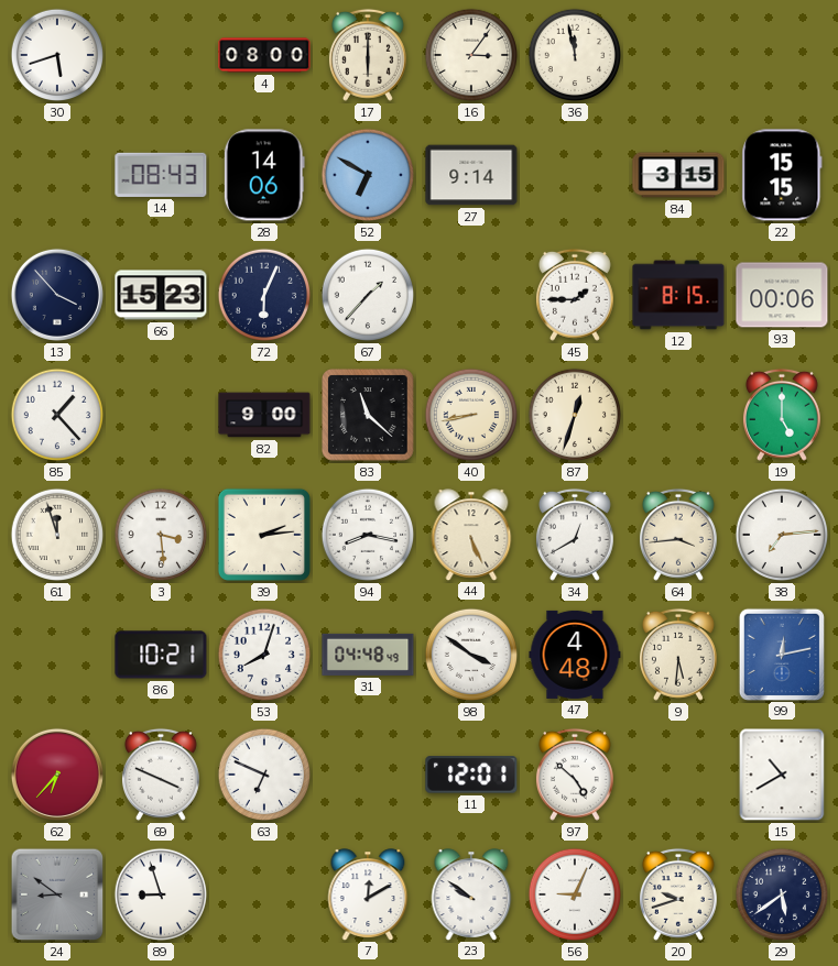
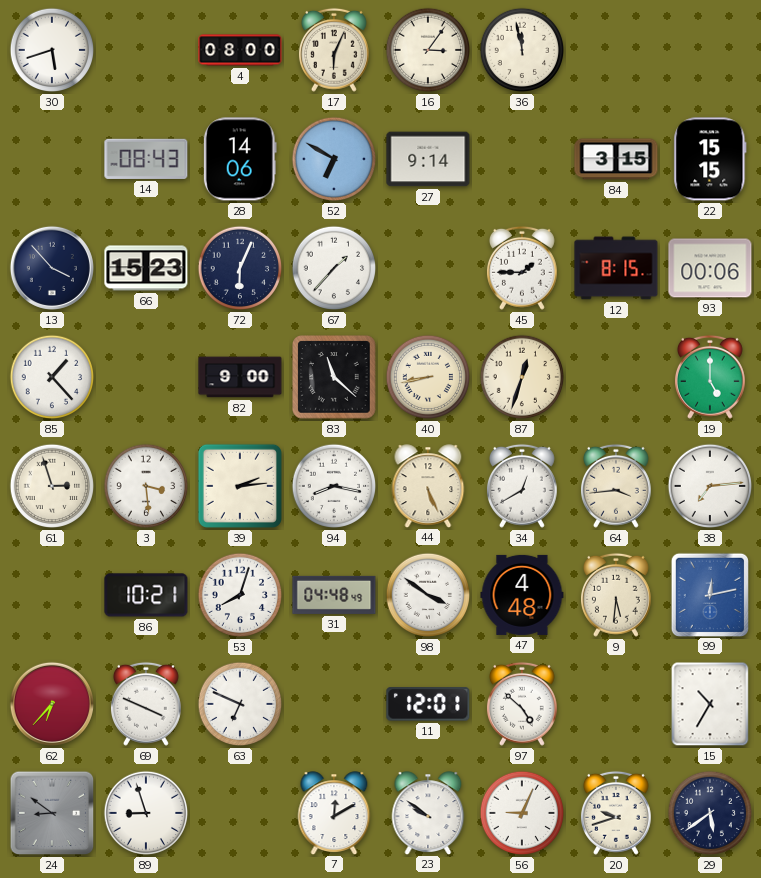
17: 6:00 -> 6:04 (334, 50)
61: 11:57 -> 2:57 (52, 486)
15: 10:40 -> 10:35 (710, 704)
